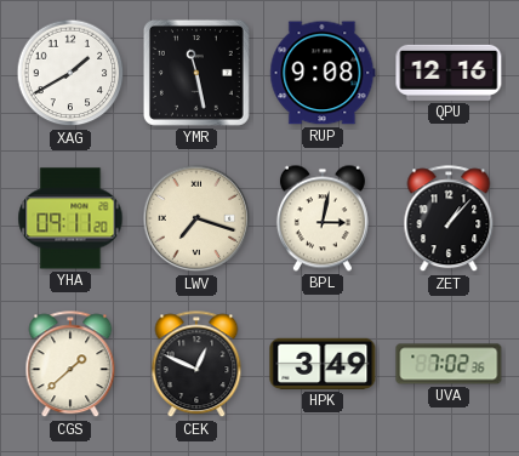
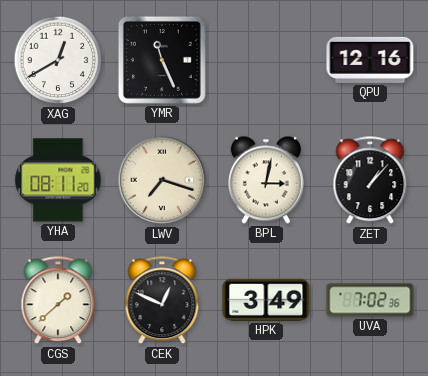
XAG: 1:40 -> 12:40 (58, 60)
YMR: 11:28 -> 11:26 (162, 60)
RUP: 9:08 -> none (323, 73)
YHA: 09:11 -> 08:11 (58, 180)
